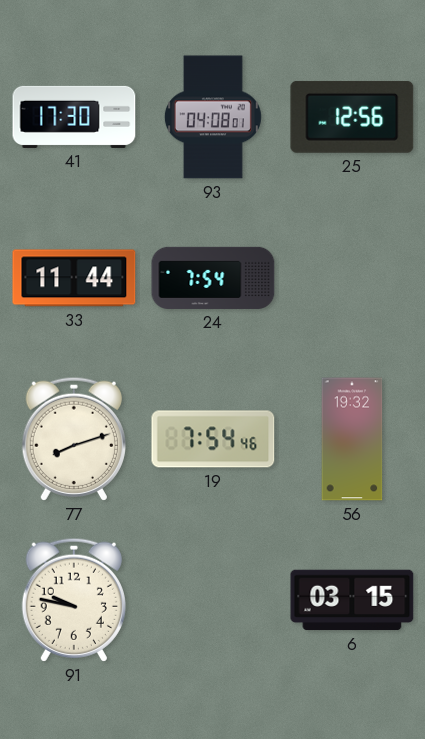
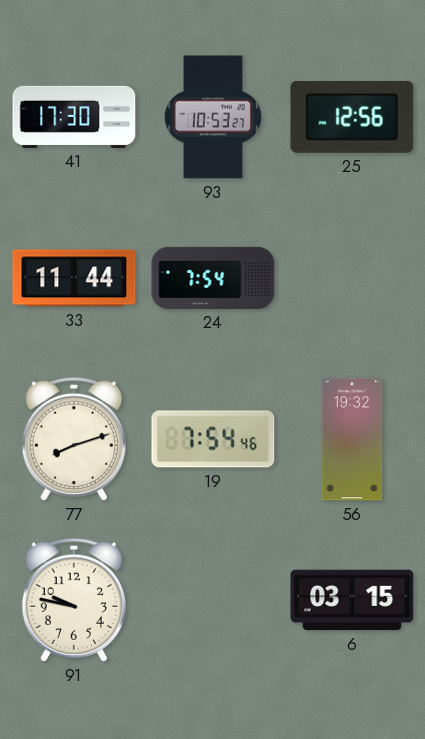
93: 04:08 -> 10:53 (213, 117)
